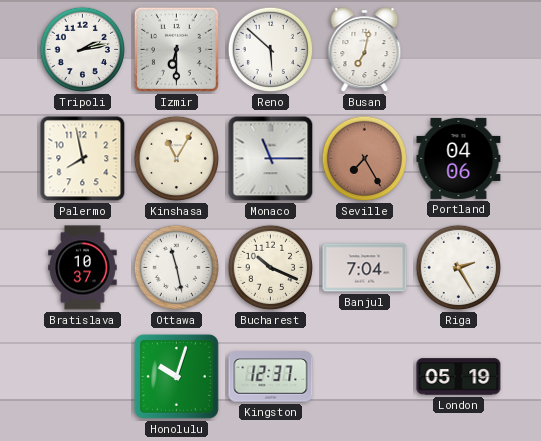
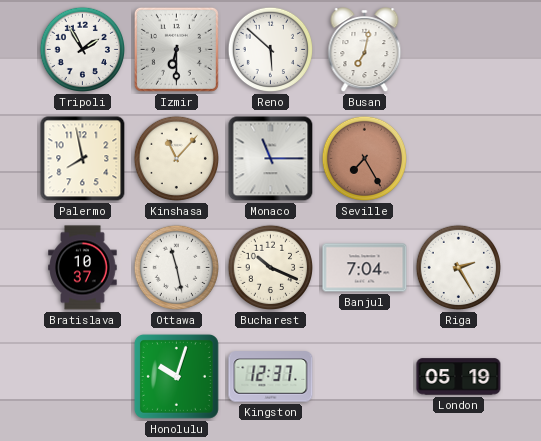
Tripoli: 2:13 -> 1:55 (83, 50)
Kinshasa: 11:05 -> 11:07 (177, 159)
Portland: 04:06 -> none (459, 158)
